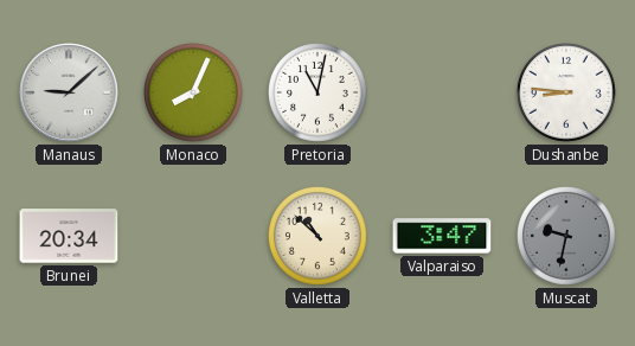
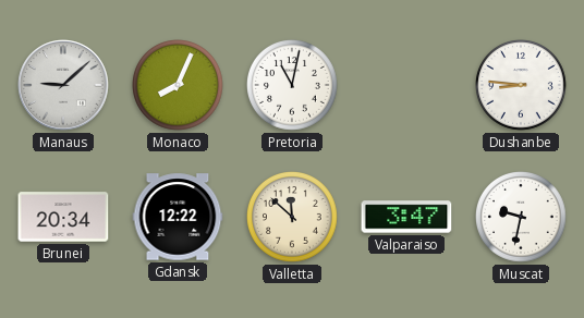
Gdansk: none -> 12:22 (178, 217)
Valletta: 10:52 -> 11:52 (293, 218)
Muscat dial: grey -> white (522, 218)
